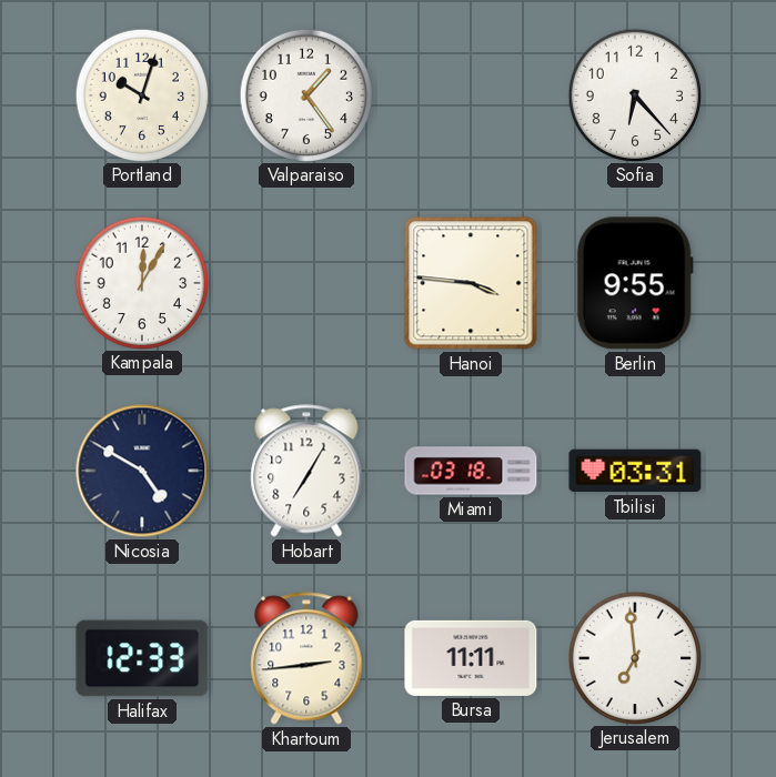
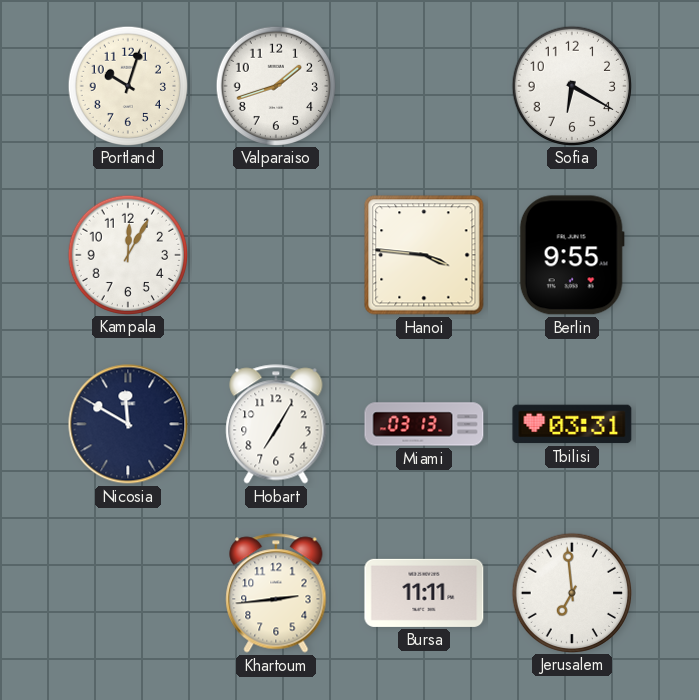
Valparaiso: 1:24 -> 1:42 (275, 85)
Sofia: 6:23 -> 6:20 (571, 85)
Nicosia: 4:50 -> 11:50 (128, 424)
Miami: 03:18 -> 03:13 (424, 424)
Halifax: 12:33 -> none (142, 658)
